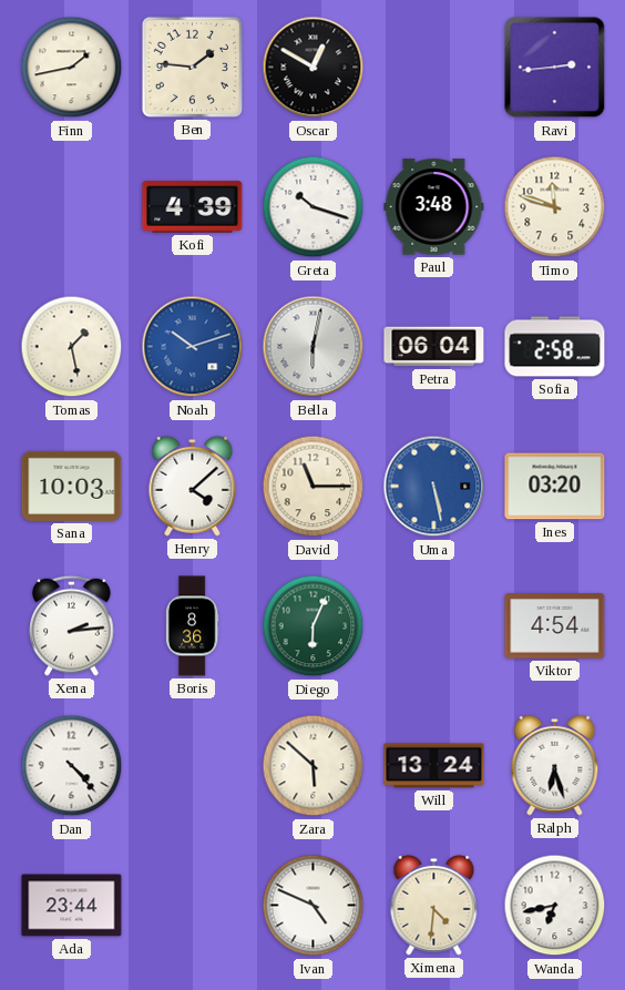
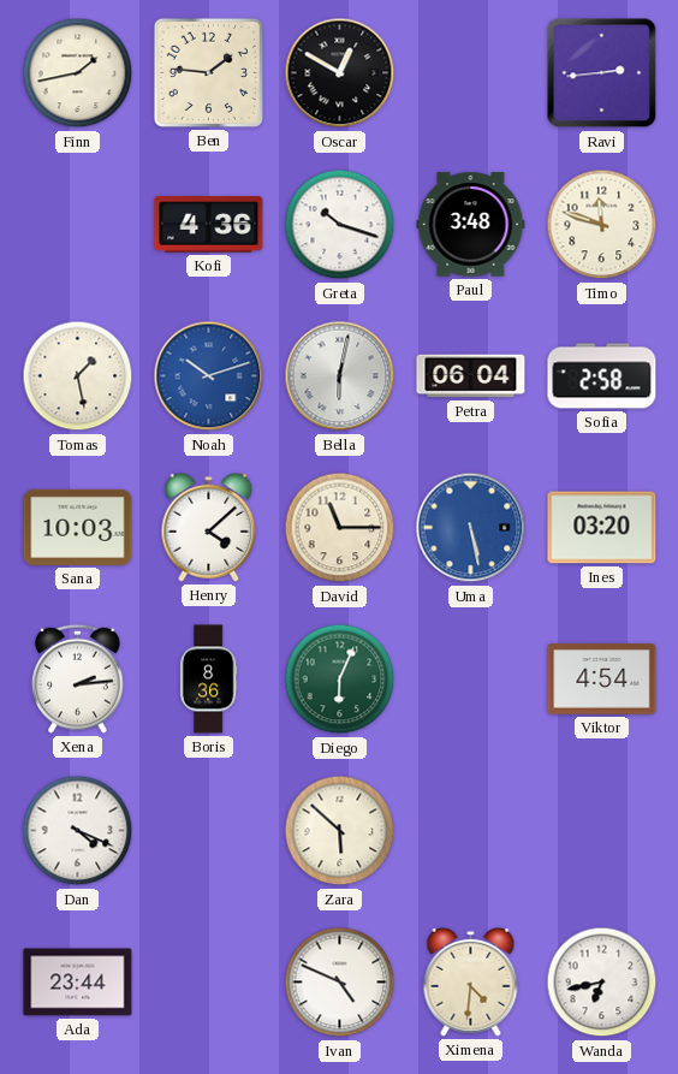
Kofi: 4:39 -> 4:36 (209, 225)
Dan: 4:23 -> 4:19 (78, 831)
Will: 13:24 -> none (434, 766)
Ralph: 6:27 -> none (555, 765)
